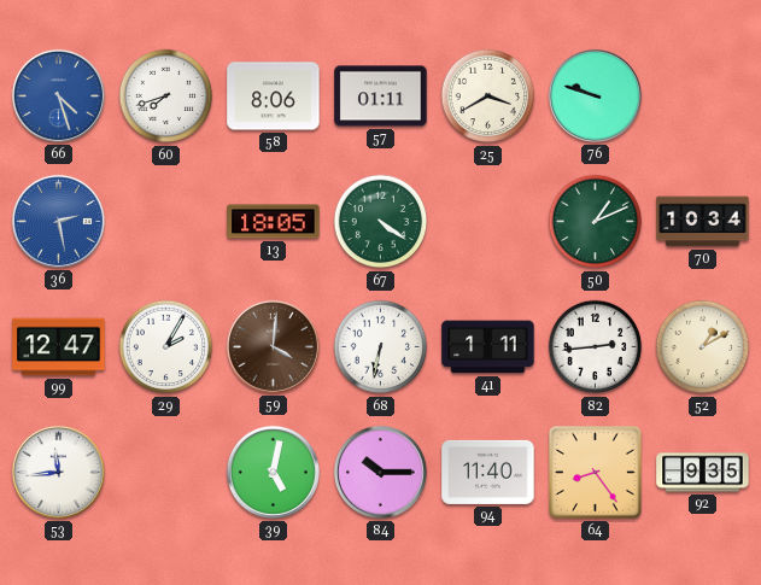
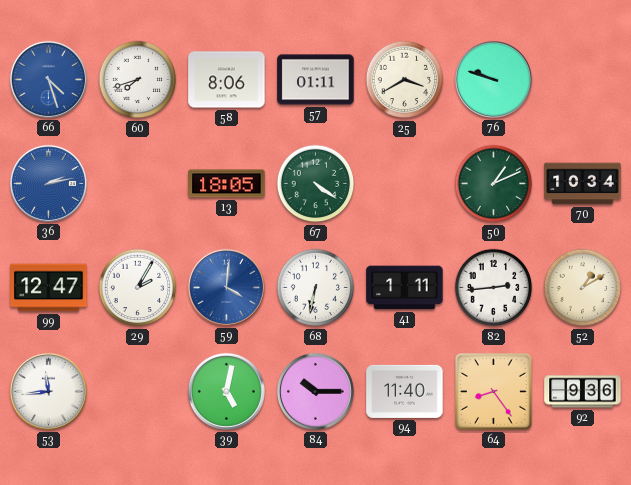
36: 2:28 -> 2:13 (48, 183)
59 dial: brown -> blue (226, 287)
92: 9:35 -> 9:36 (583, 392)
